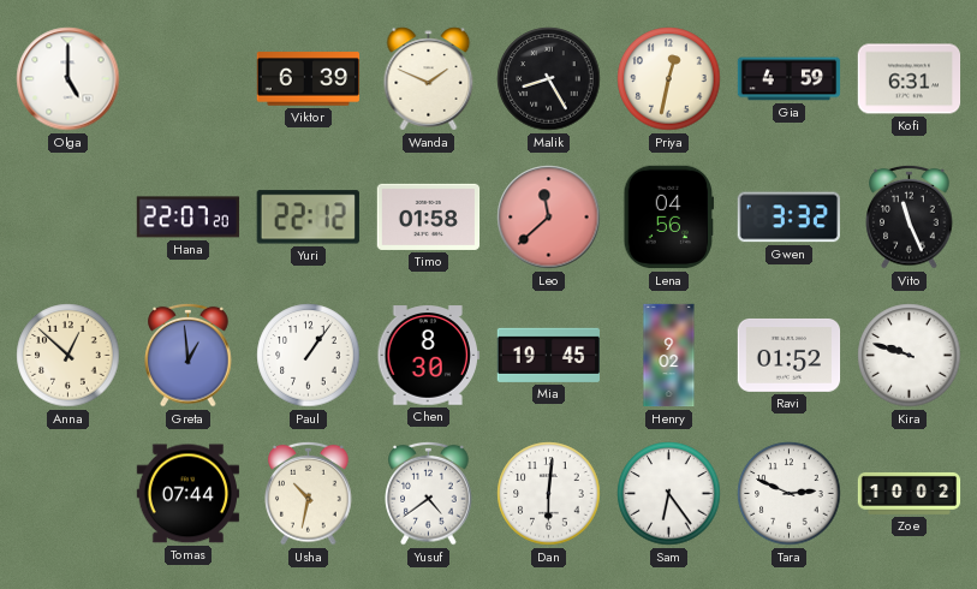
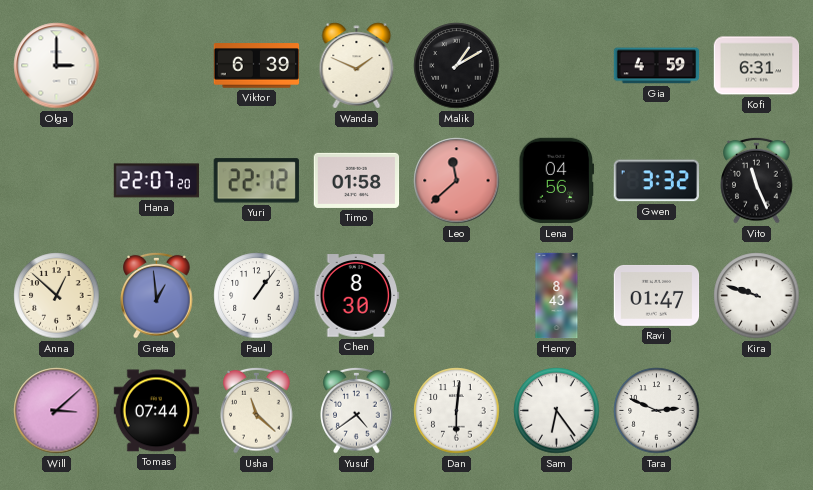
Olga: 5:00 -> 3:00 (57, 66)
Malik: 8:25 -> 1:10 (457, 66)
Priya: 12:32 -> none (669, 79)
Mia: 19:45 -> none (549, 355)
Henry: 9:02 -> 8:43 (557, 296)
Ravi: 01:52 -> 01:47 (657, 295)
Will: none -> 3:08 (57, 411)
Usha: 10:32 -> 11:22 (257, 410)
Zoe: 10:02 -> none (910, 493)
